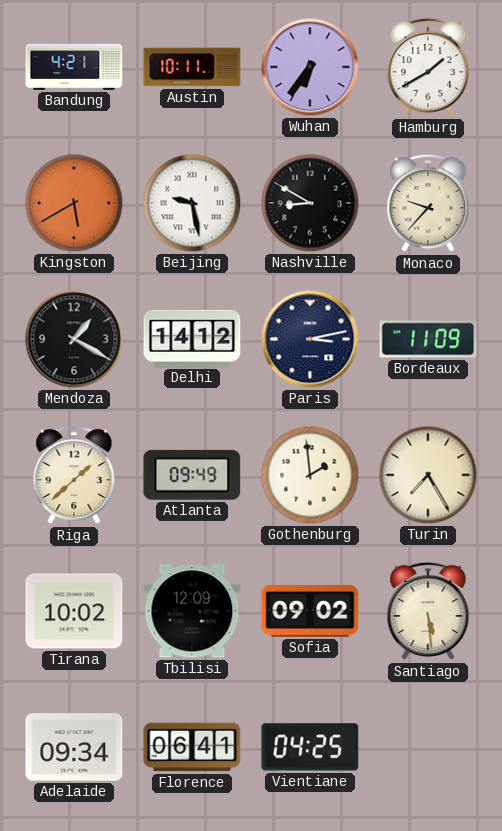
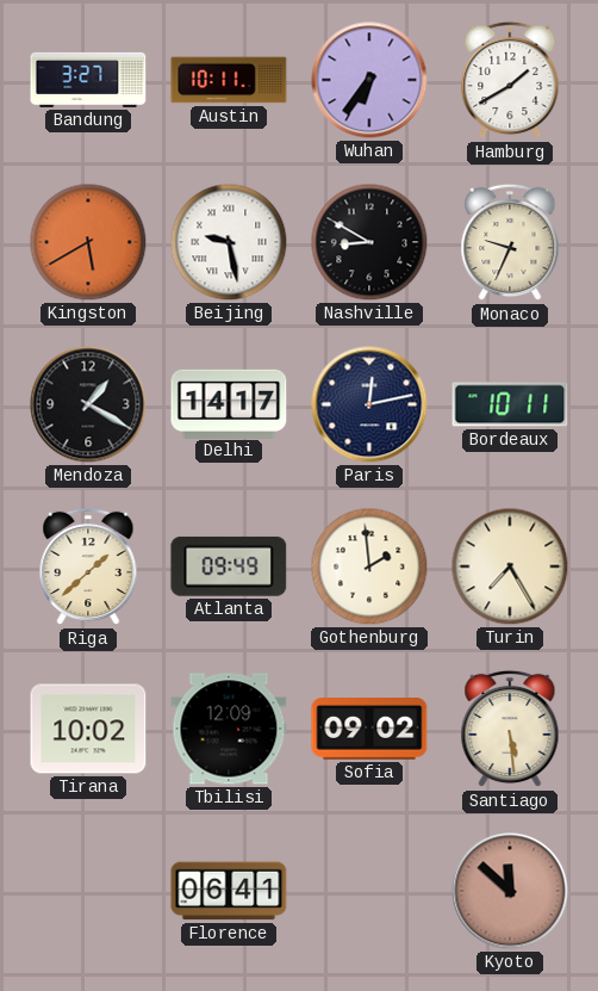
Bandung: 4:21 -> 3:27 (88, 80)
Monaco: 9:37 -> 9:34 (510, 242)
Delhi: 14:12 -> 14:17 (229, 403)
Paris: 3:13 -> 12:13 (369, 404)
Bordeaux: 11:09 -> 10:11 (510, 404)
Adelaide: 09:34 -> none (74, 747)
Vientiane: 04:25 -> none (310, 747)
Kyoto: none -> 11:52 (510, 891)
